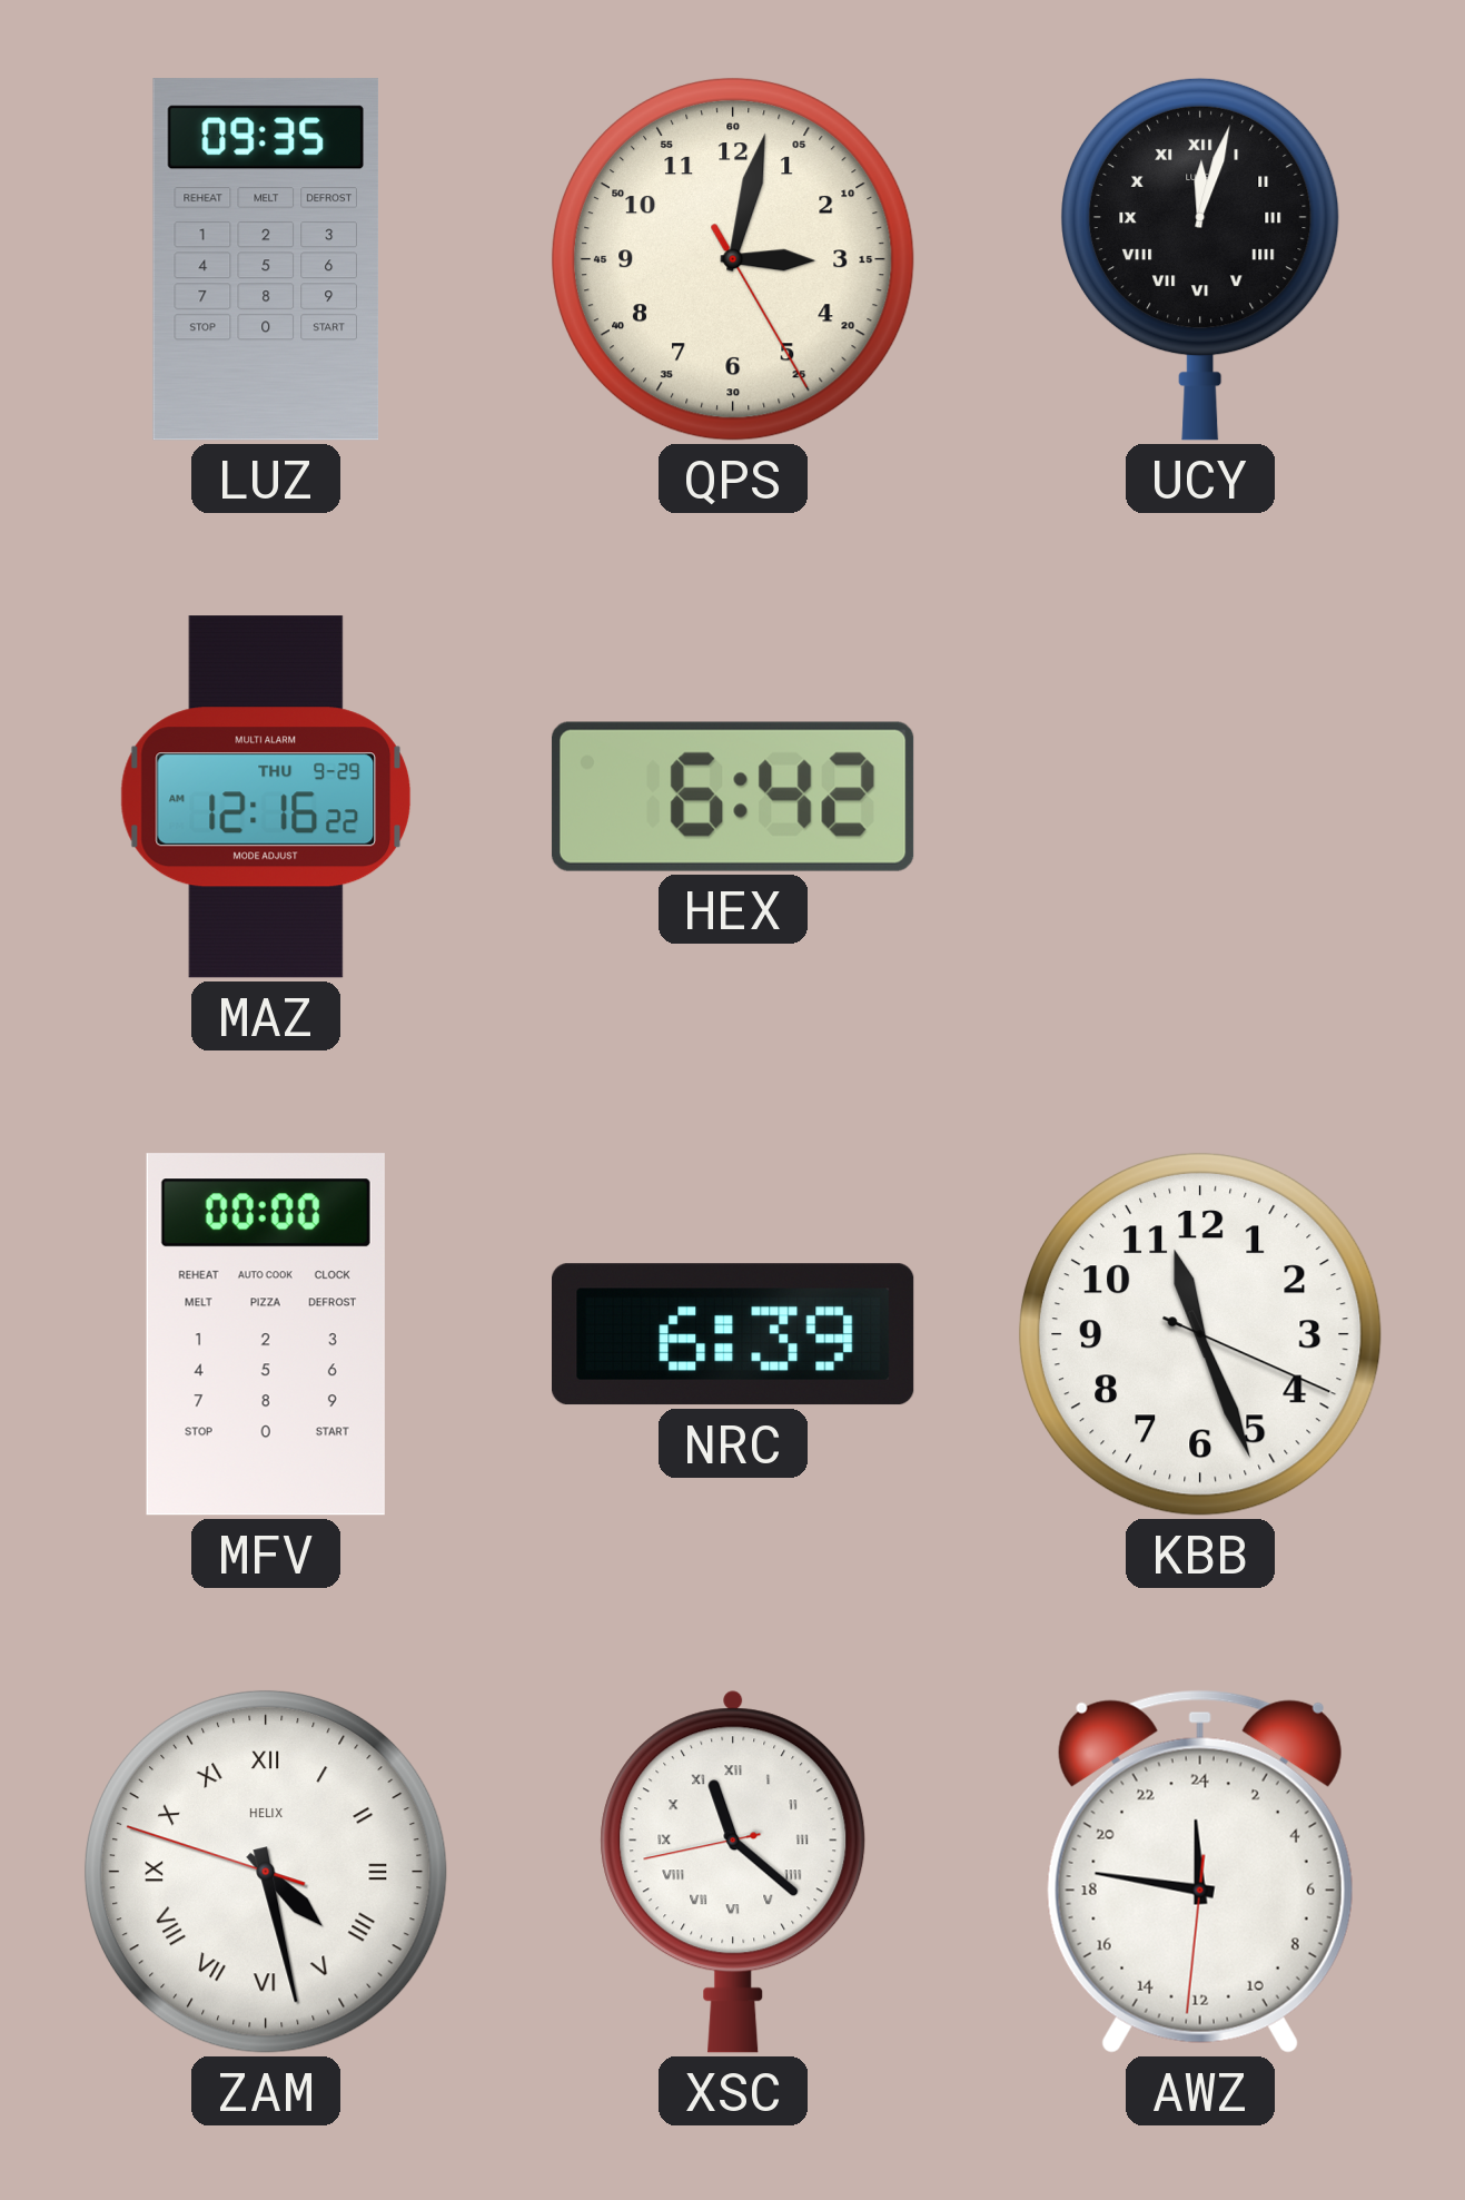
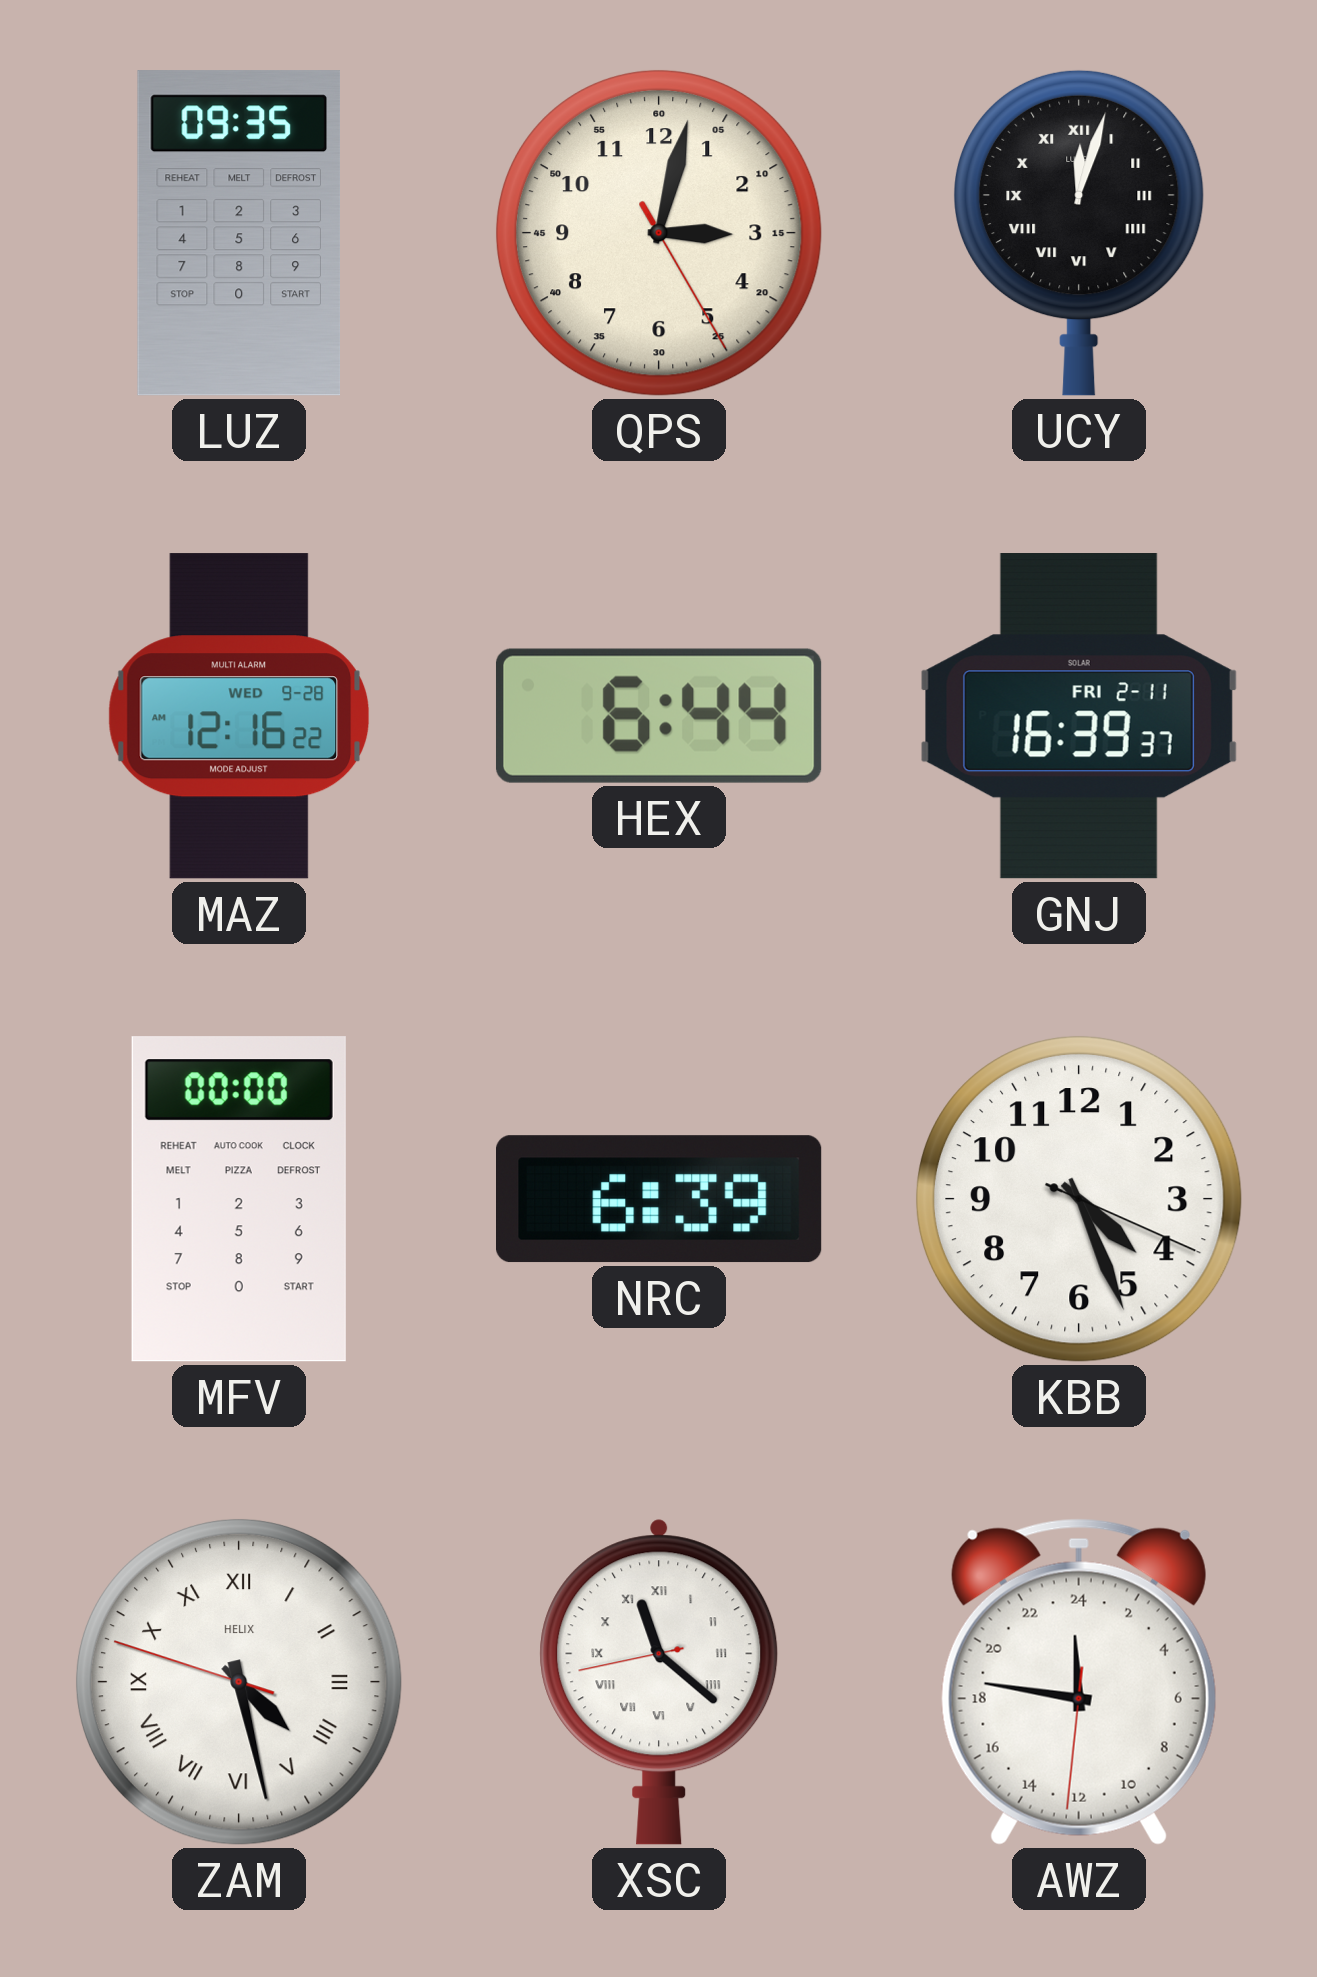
MAZ date: THU 9-29 -> WED 9-28 (239, 716)
HEX: 6:42 -> 6:44 (659, 716)
GNJ: none -> 16:39 (1079, 716)
KBB: 11:26 -> 4:26 (1079, 1199)
